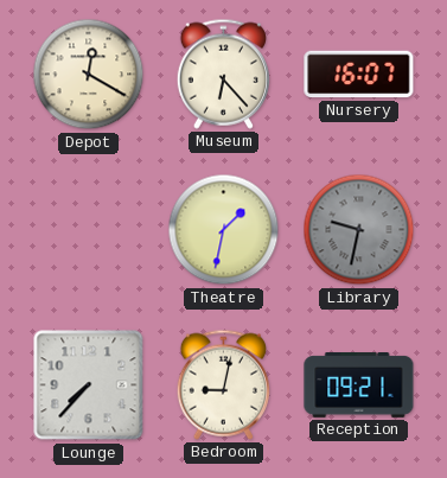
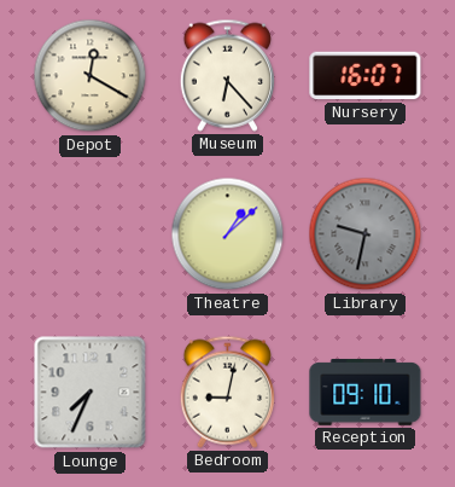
Theatre: 1:32 -> 1:08 (228, 234)
Lounge: 7:37 -> 7:34 (91, 393)
Reception: 09:21 -> 09:10 (366, 393)
